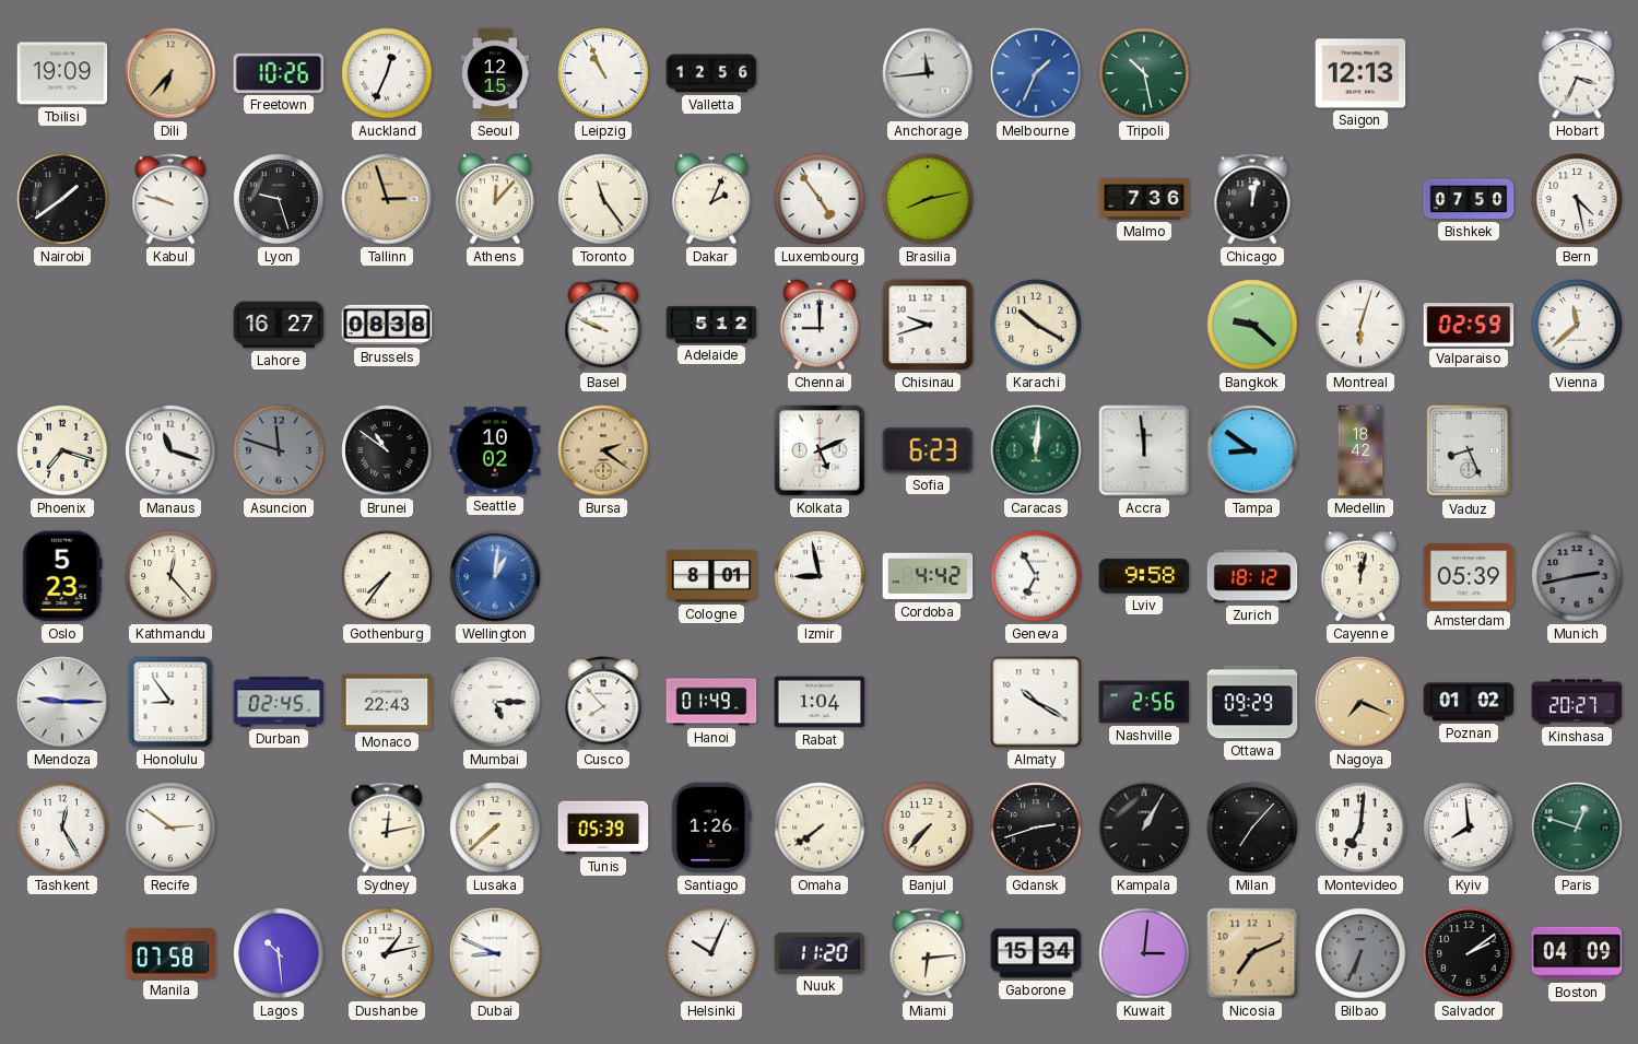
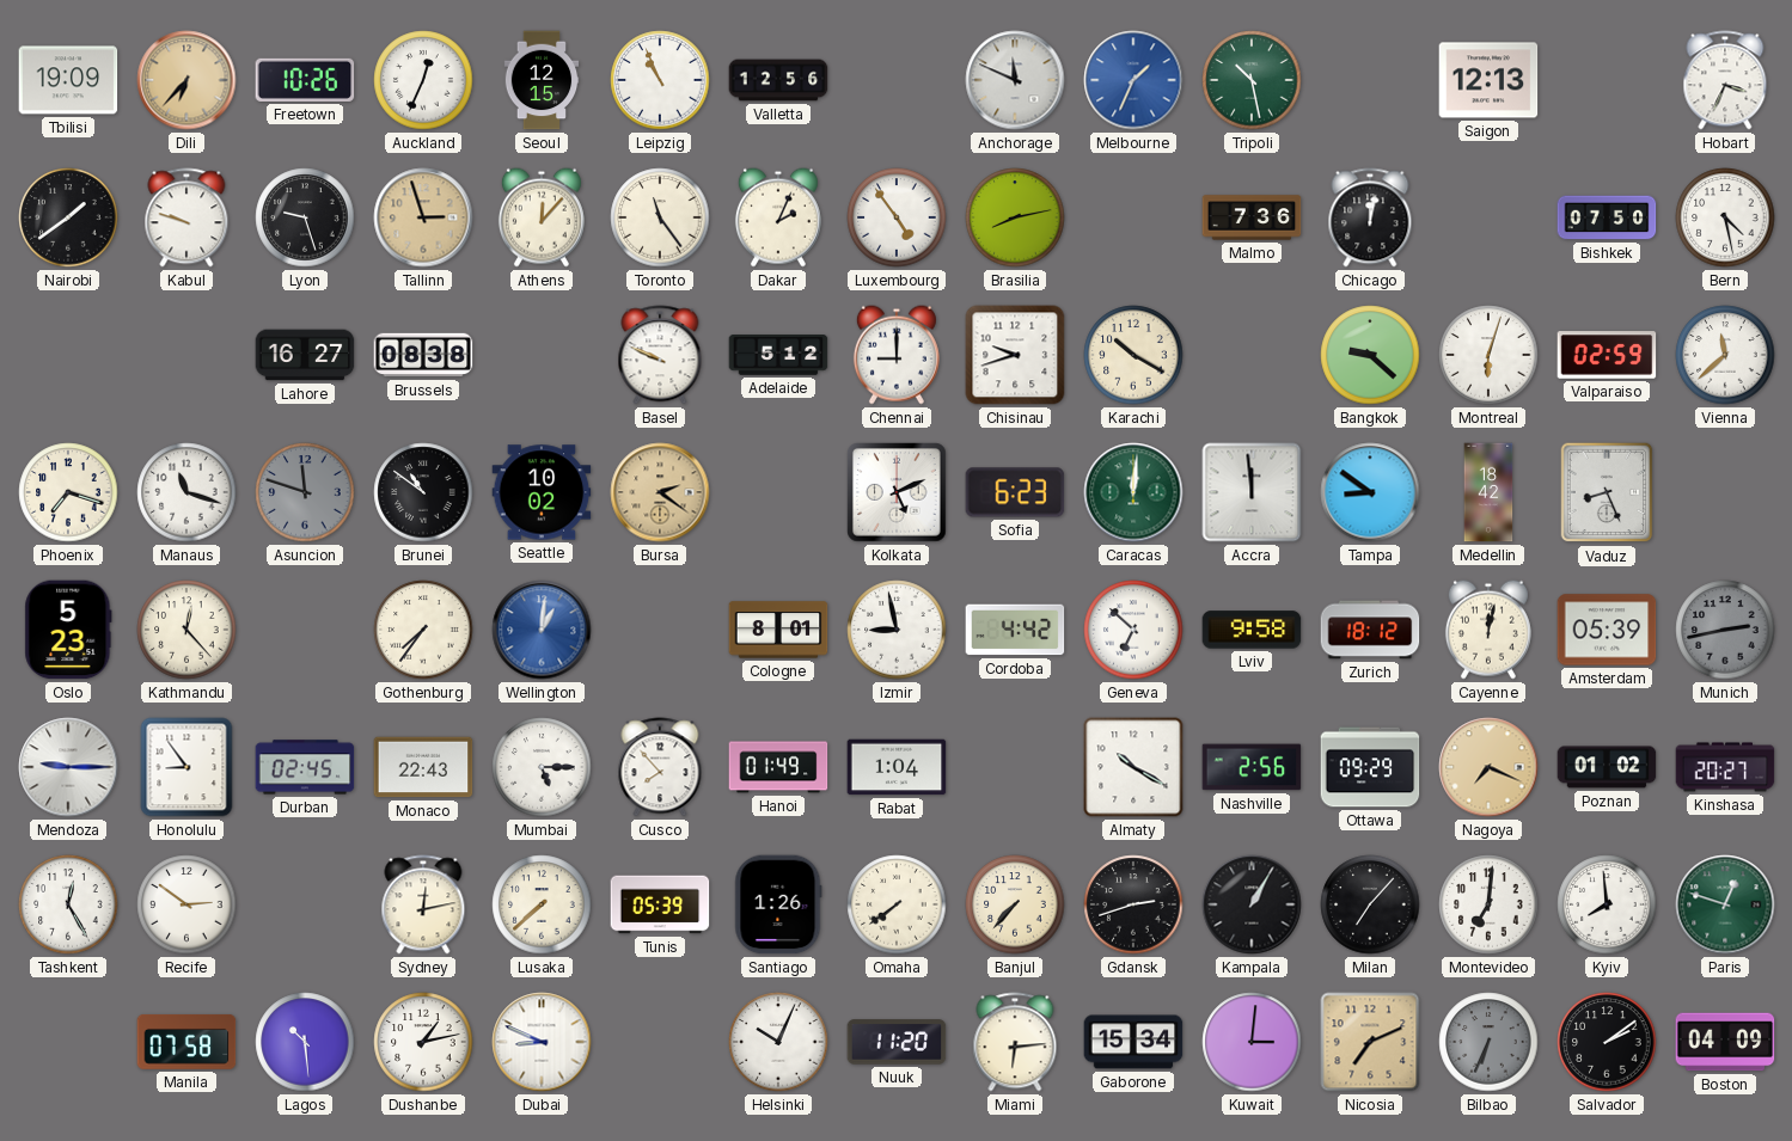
Anchorage: 11:44 -> 11:49 (1015, 80)
Geneva: 6:55 -> 6:52 (1133, 630)
